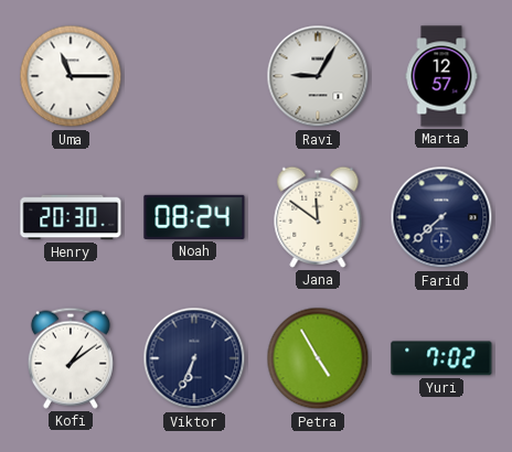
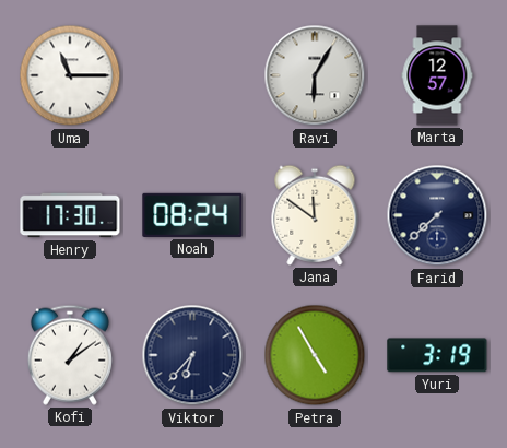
Ravi: 9:05 -> 6:05 (315, 75)
Henry: 20:30 -> 17:30 (70, 215)
Viktor: 6:34 -> 6:37 (192, 355)
Yuri: 7:02 -> 3:19 (437, 355)
